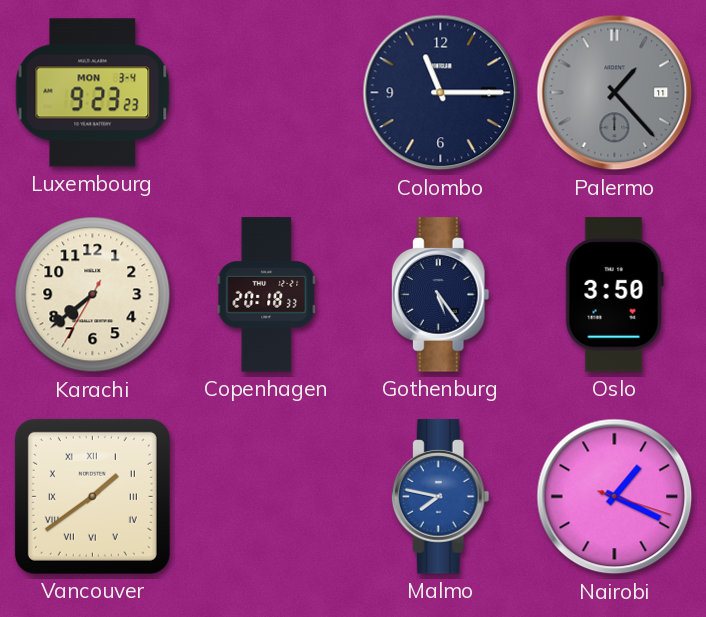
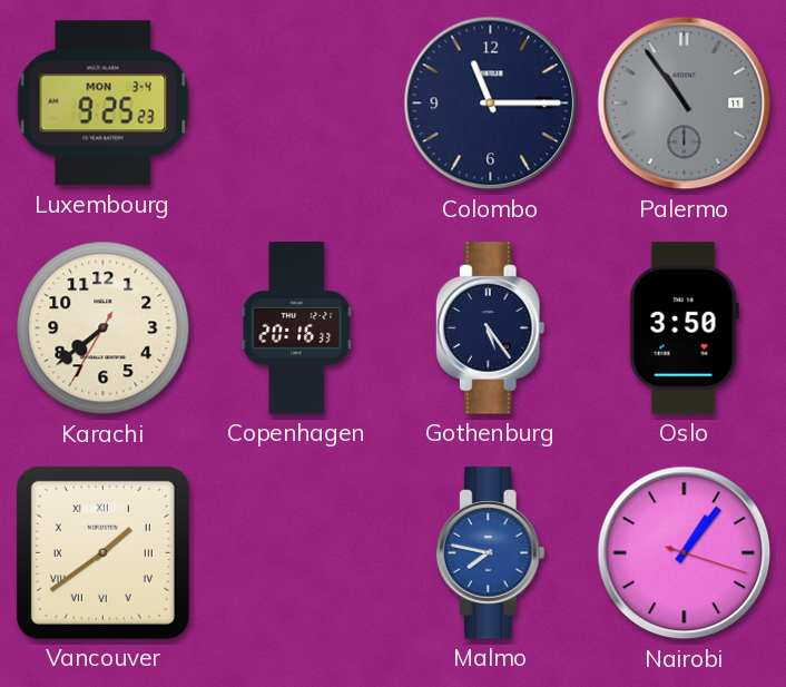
Luxembourg: 9:23 -> 9:25 (104, 104)
Palermo: 1:23 -> 10:54 (685, 104)
Copenhagen: 20:18 -> 20:16 (297, 328)
Nairobi: 1:19 -> 1:06 (685, 553)
